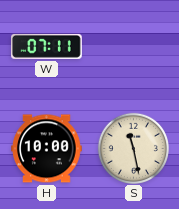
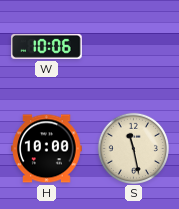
W: 07:11 -> 10:06 (47, 46)
